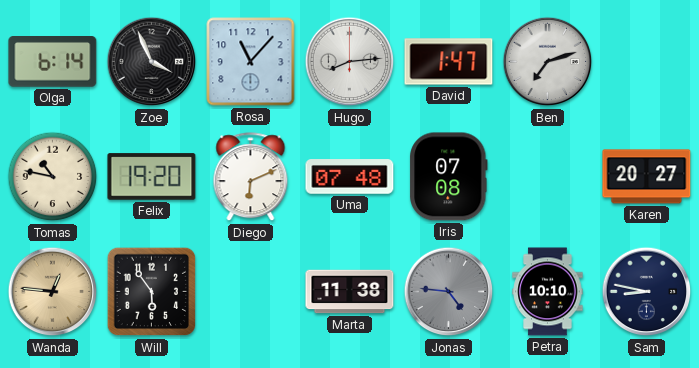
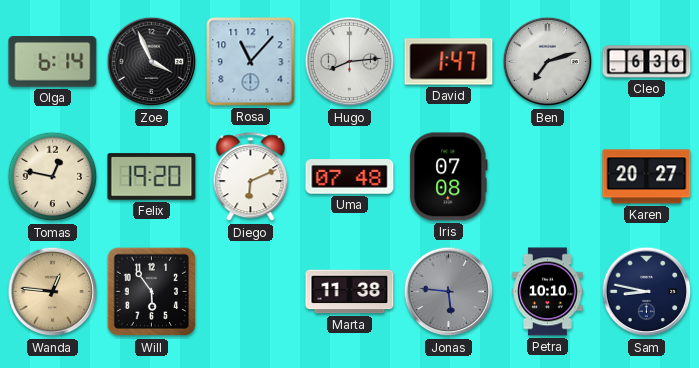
Cleo: none -> 6:36 (647, 62)
Tomas: 10:47 -> 12:47 (53, 177)
Jonas: 4:46 -> 5:46 (449, 292)
